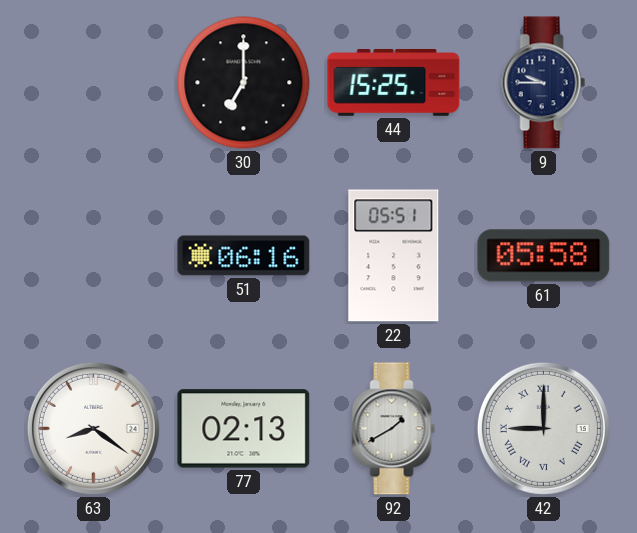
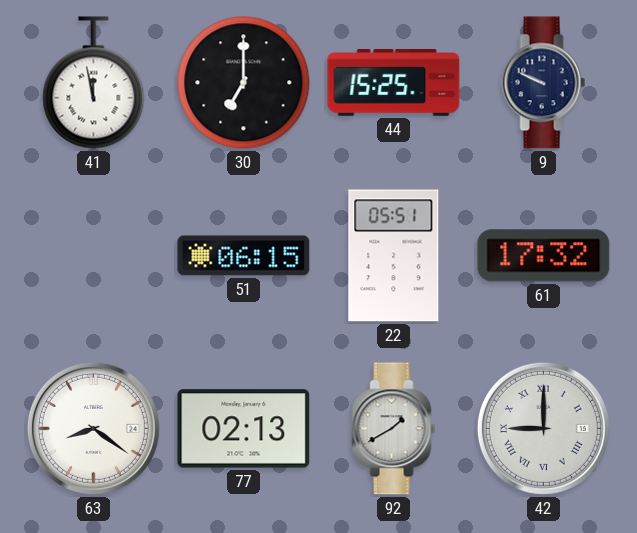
41: none -> 11:58 (94, 83)
9: 9:45 -> 9:49 (544, 83)
51: 06:16 -> 06:15 (244, 256)
61: 05:58 -> 17:32 (544, 256)
